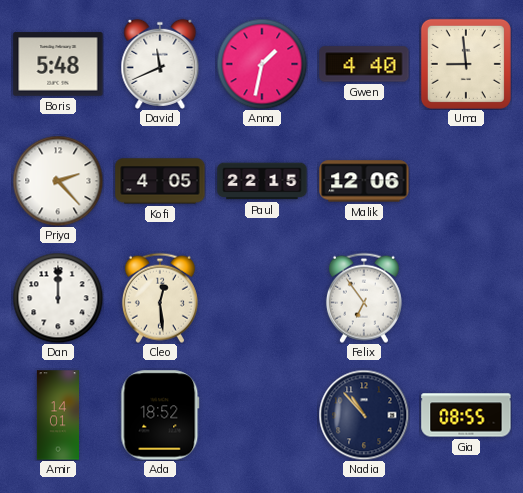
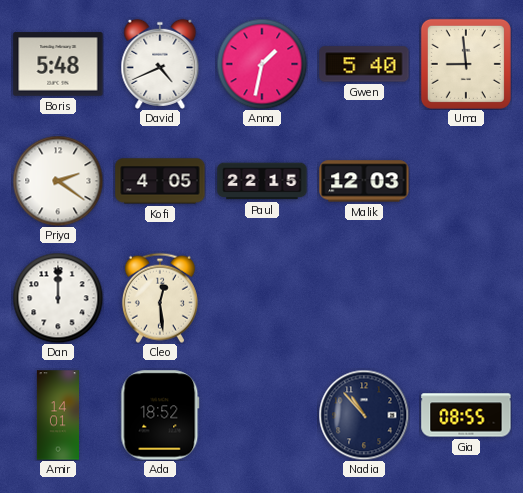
David: 11:41 -> 4:41 (160, 64)
Gwen: 4:40 -> 5:40 (364, 64)
Priya: 2:23 -> 2:21 (58, 181)
Malik: 12:06 -> 12:03 (364, 181)
Felix: 6:54 -> none (364, 298)
